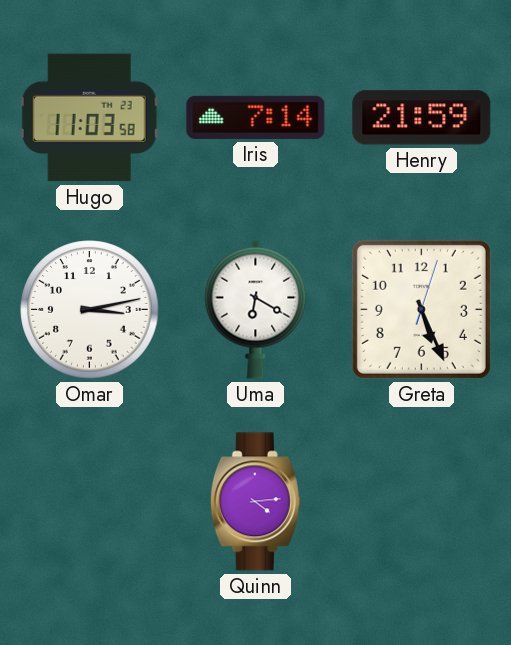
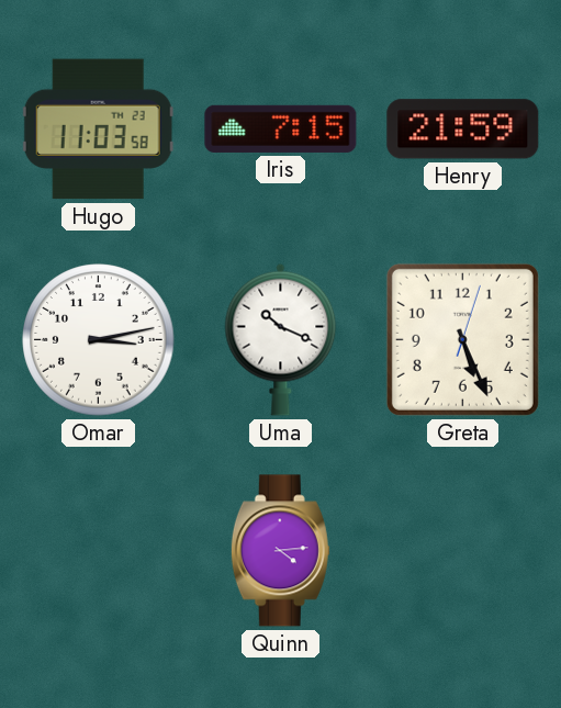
Iris: 7:14 -> 7:15 (281, 128)
Uma: 6:20 -> 10:19 (281, 339)
